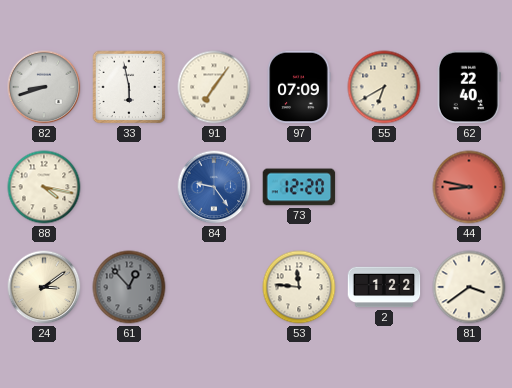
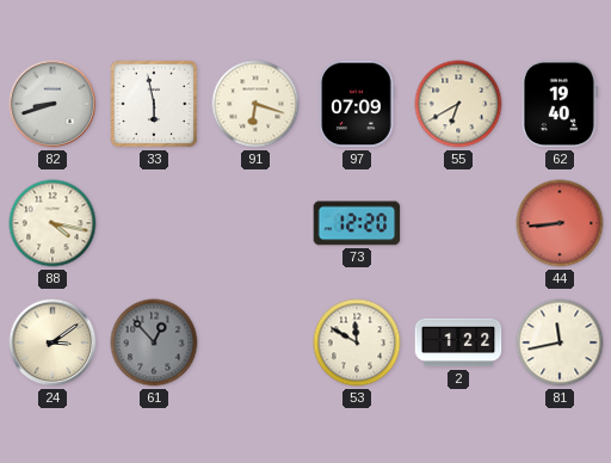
91: 7:06 -> 6:18 (255, 104)
62: 22:40 -> 19:40 (560, 104)
84: 9:24 -> none (214, 187)
44: 8:47 -> 8:44 (560, 223)
53: 11:46 -> 11:50 (357, 342)
81: 3:39 -> 11:43 (560, 342)
